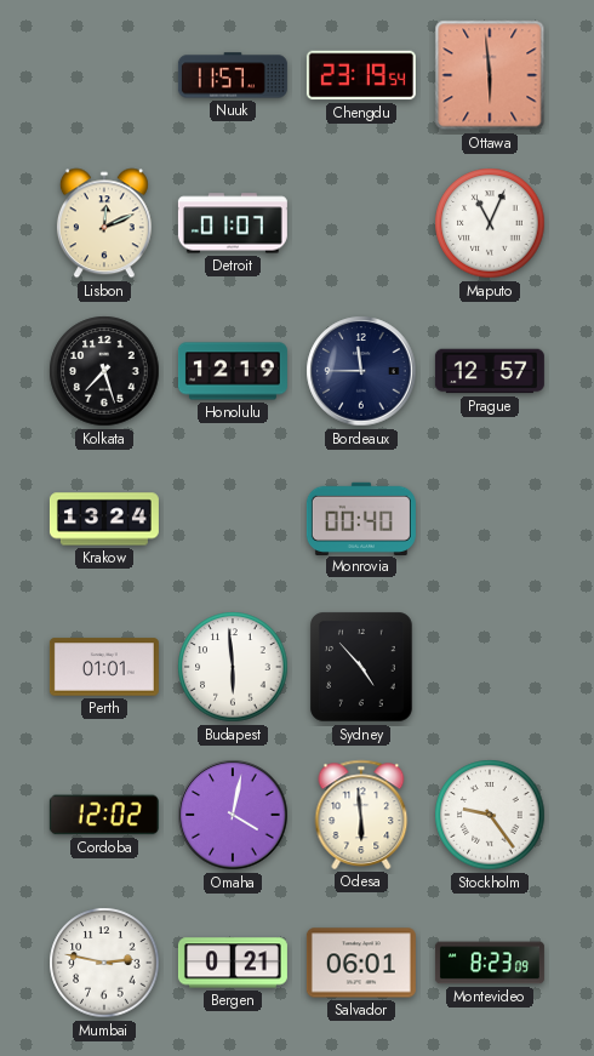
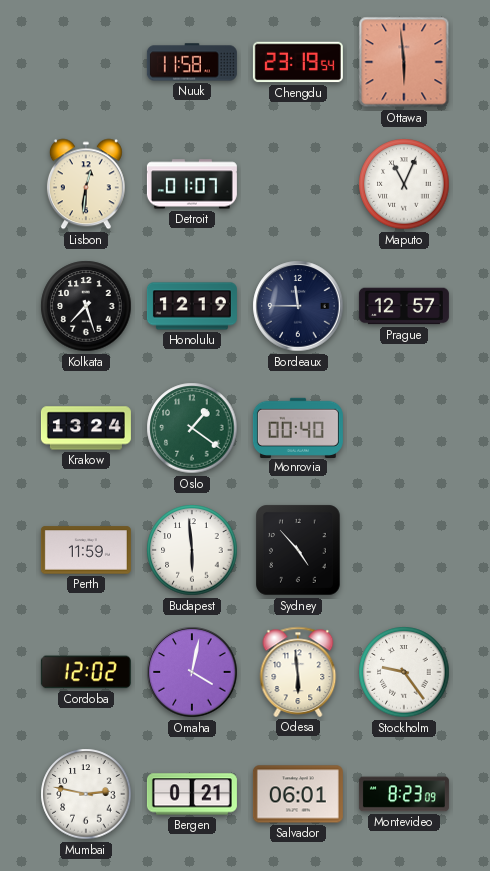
Nuuk: 11:57 -> 11:58 (192, 62)
Lisbon: 12:11 -> 12:31 (86, 184)
Oslo: none -> 1:21 (192, 428)
Perth: 01:01 -> 11:59 (86, 550)
